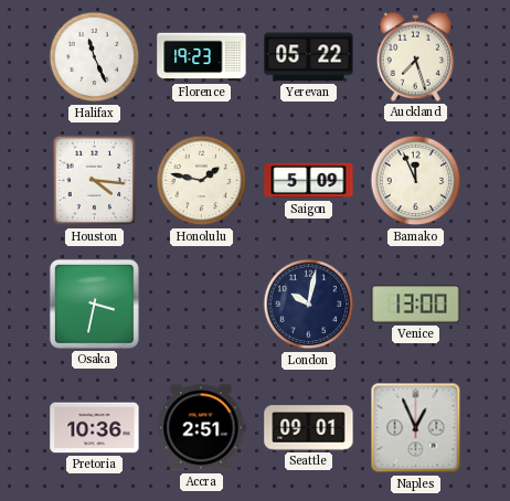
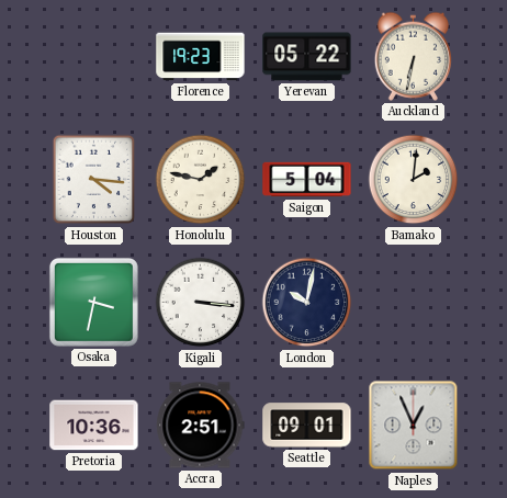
Halifax: 11:26 -> none (95, 57)
Auckland: 7:27 -> 6:32 (413, 56)
Saigon: 5:09 -> 5:04 (307, 180)
Bamako: 11:56 -> 2:01 (414, 180)
Kigali: none -> 3:16 (201, 303)
Venice: 13:00 -> none (416, 305)
